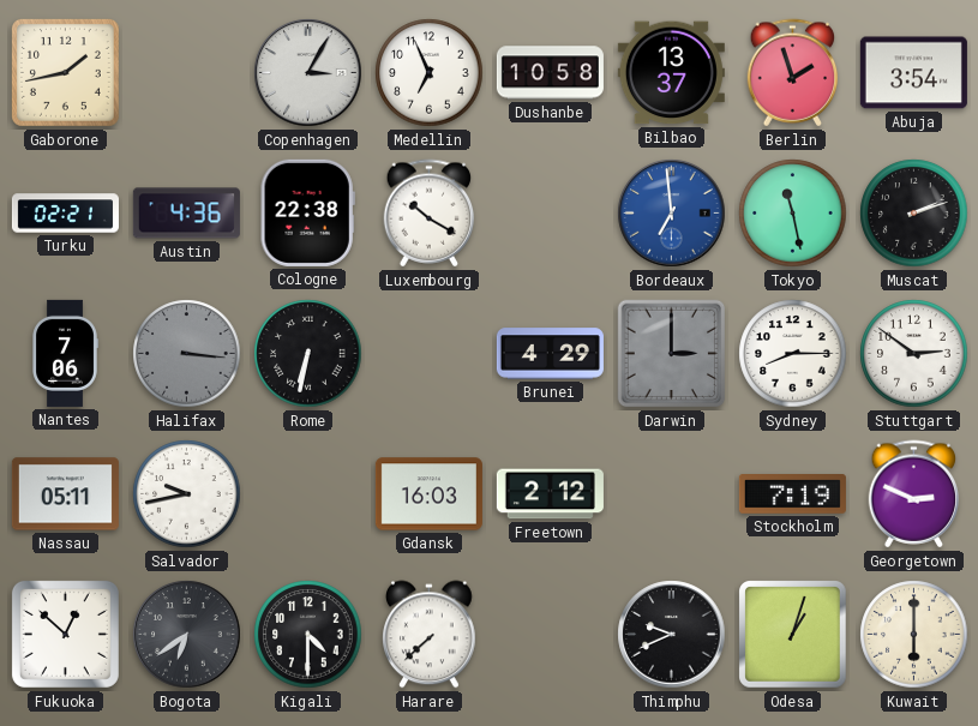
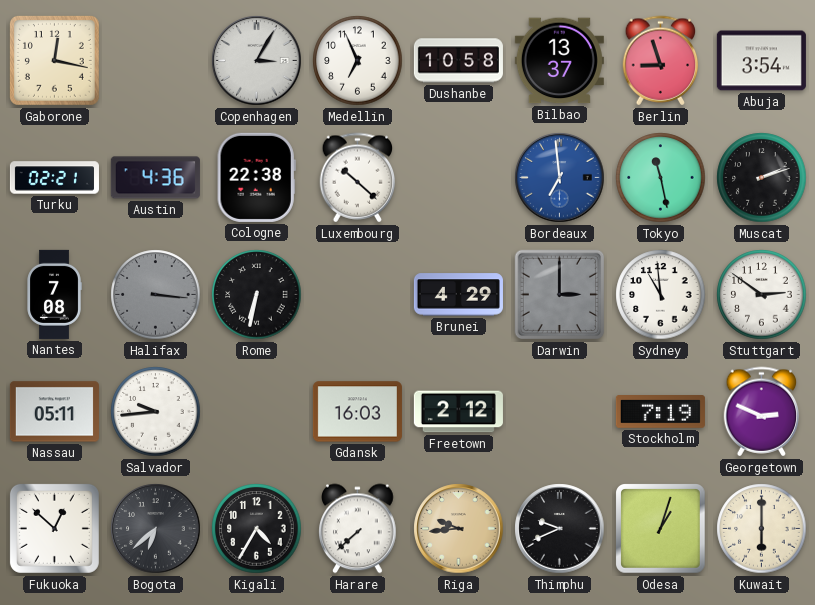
Gaborone: 1:43 -> 12:17 (54, 60)
Berlin: 1:57 -> 8:57 (661, 61)
Luxembourg: 10:20 -> 10:22 (358, 178)
Nantes: 7:06 -> 7:08 (54, 294)
Sydney: 8:15 -> 10:59 (661, 295)
Salvador: 9:43 -> 9:44 (156, 412)
Bogota: 6:39 -> 6:38 (156, 529)
Kigali: 4:30 -> 4:35 (257, 529)
Riga: none -> 9:44 (459, 529)
